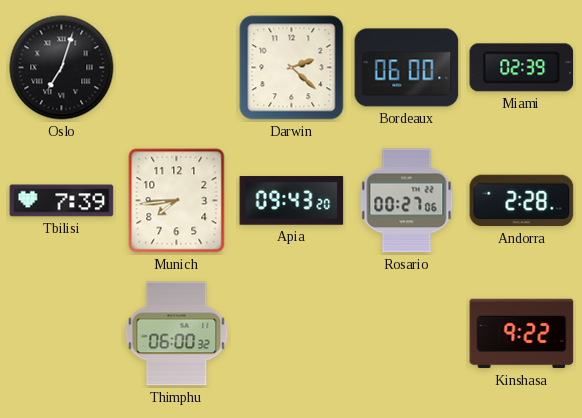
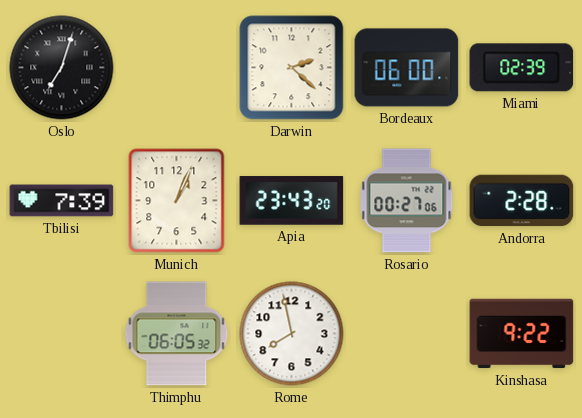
Munich: 7:44 -> 1:04 (177, 201)
Apia: 09:43 -> 23:43 (292, 201)
Thimphu: 06:00 -> 06:05 (177, 334)
Rome: none -> 7:58 (292, 334)
